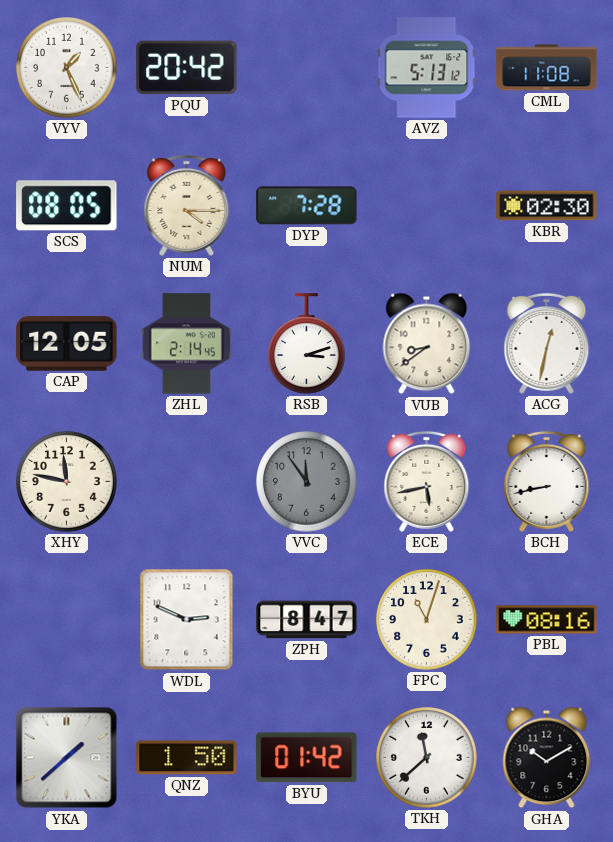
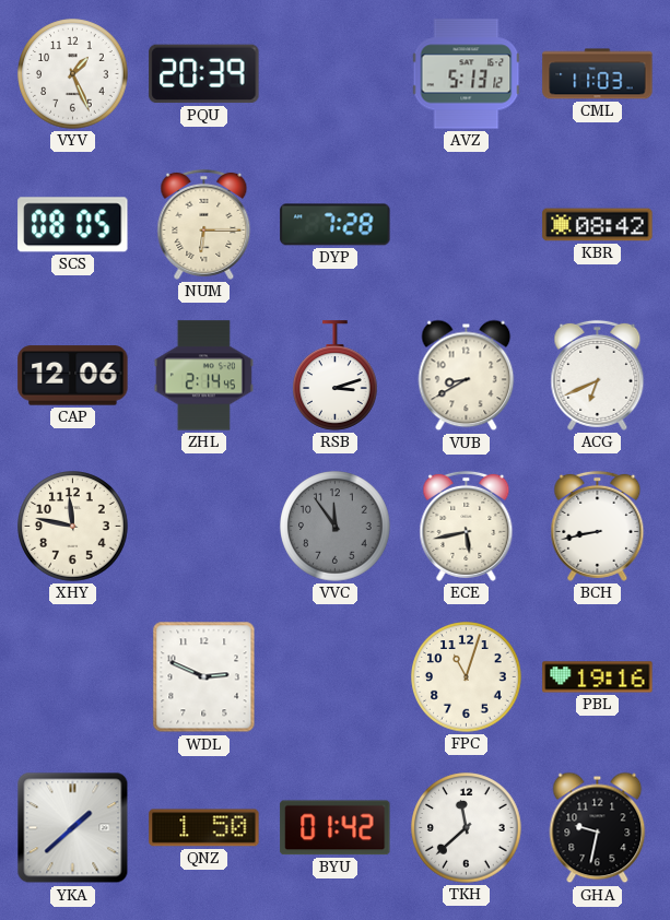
PQU: 20:42 -> 20:39 (204, 74)
CML: 11:08 -> 11:03 (598, 74)
NUM: 4:15 -> 6:15 (204, 224)
KBR: 02:30 -> 08:42 (598, 225)
CAP: 12:05 -> 12:06 (73, 376)
VUB: 8:39 -> 8:40 (467, 376)
ACG: 12:32 -> 6:41 (598, 375)
ZPH: 8:47 -> none (307, 620)
PBL: 08:16 -> 19:16 (598, 677)
GHA: 10:10 -> 9:32 (598, 828)
